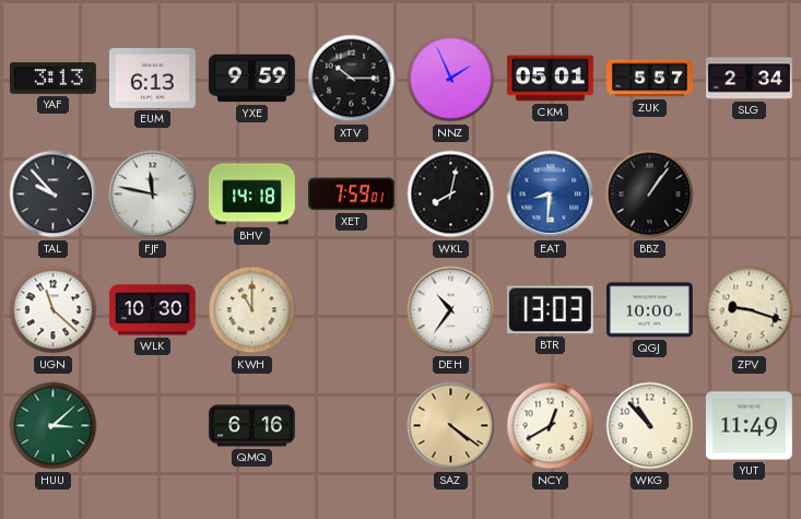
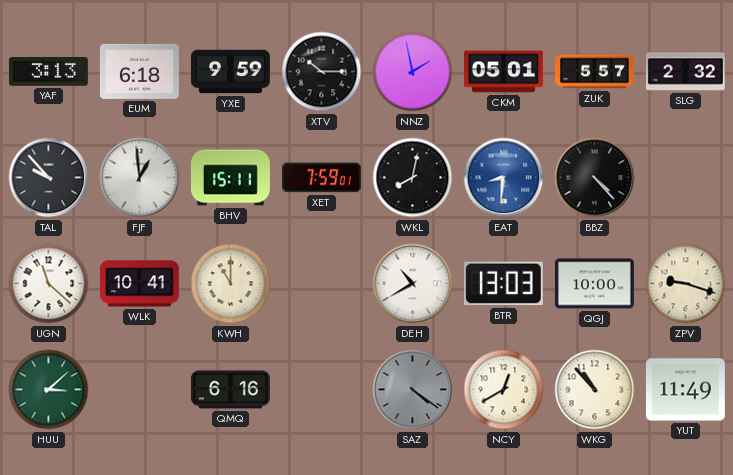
EUM: 6:13 -> 6:18 (139, 71)
NNZ: 1:56 -> 1:58 (413, 72)
SLG: 2:34 -> 2:32 (685, 72)
FJF: 11:47 -> 12:59 (140, 178)
BHV: 14:18 -> 15:11 (231, 178)
BBZ: 1:06 -> 4:23 (595, 178)
WLK: 10:30 -> 10:41 (139, 284)
DEH: 10:36 -> 10:40 (413, 284)
SAZ dial: champagne -> grey (413, 390)
